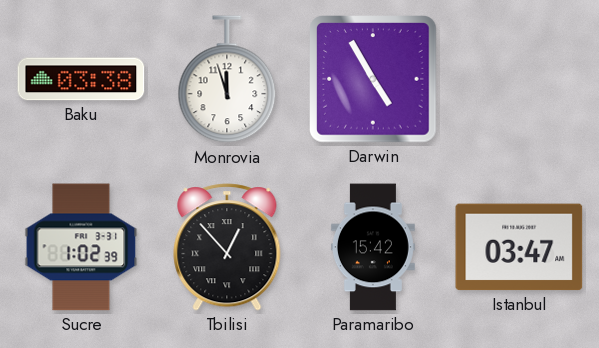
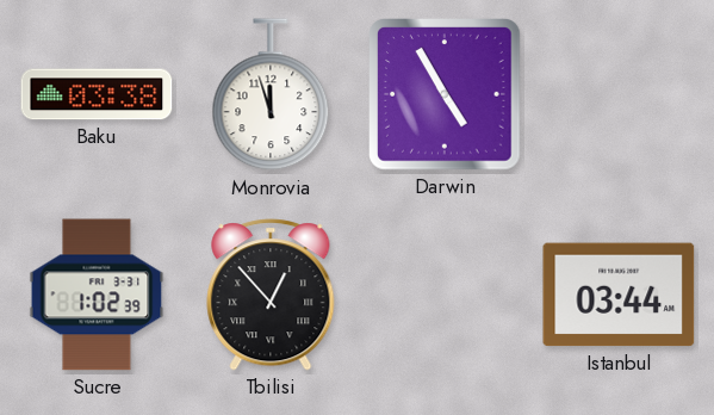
Paramaribo: 15:42 -> none (373, 247)
Istanbul: 03:47 -> 03:44 (619, 295)
